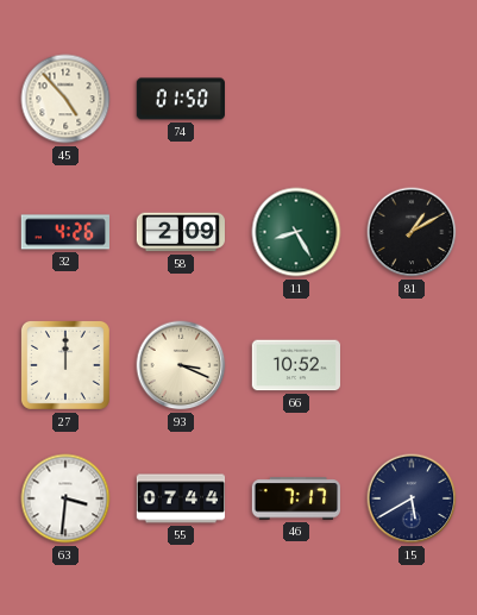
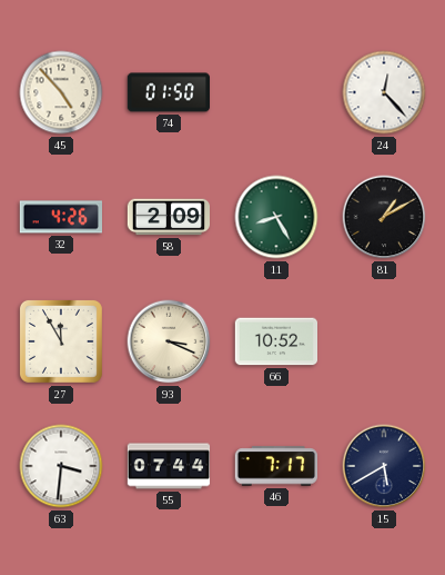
24: none -> 12:23 (384, 92)
27: 12:00 -> 11:55 (61, 341)
